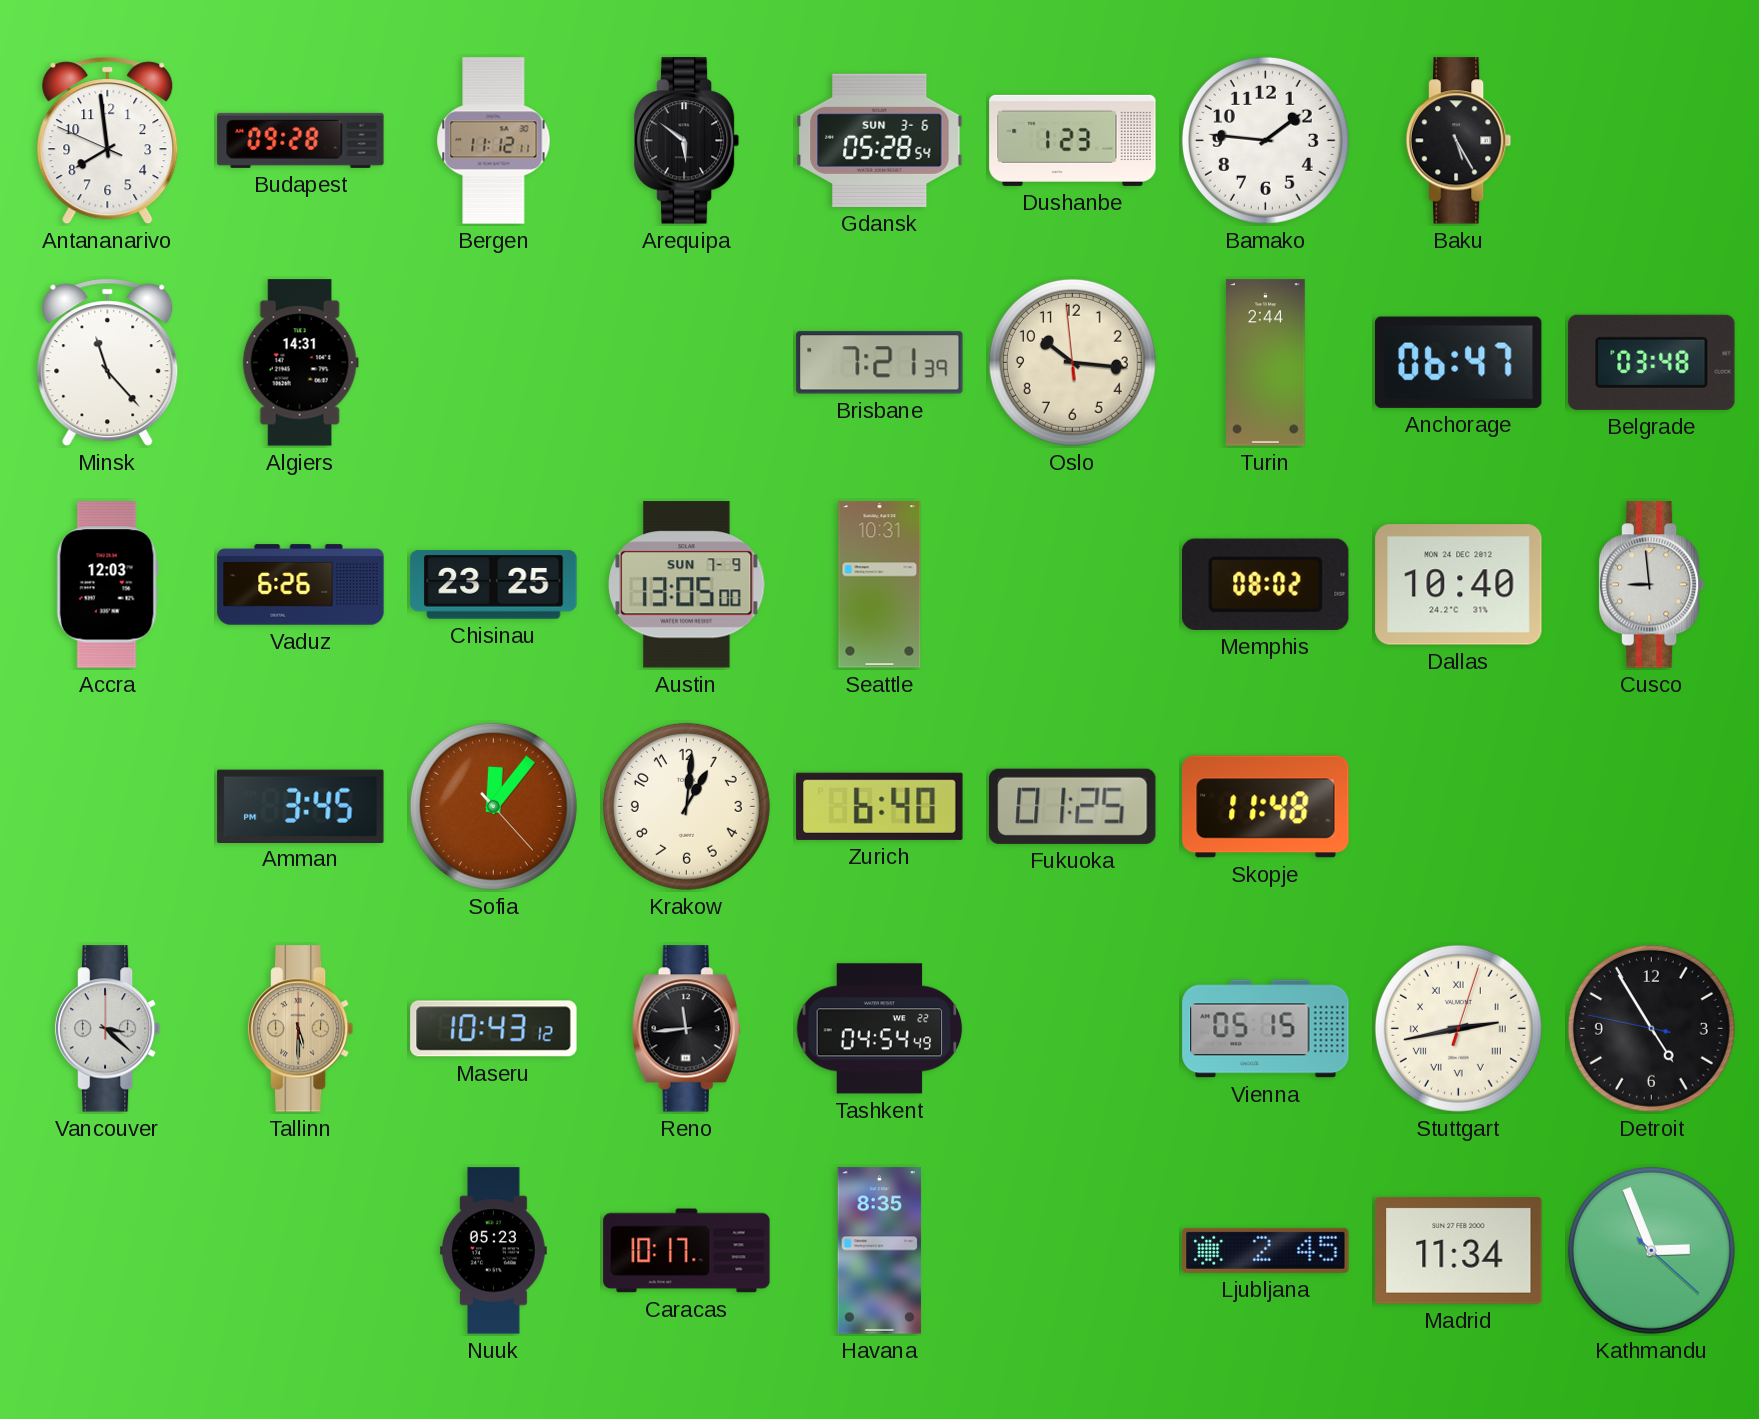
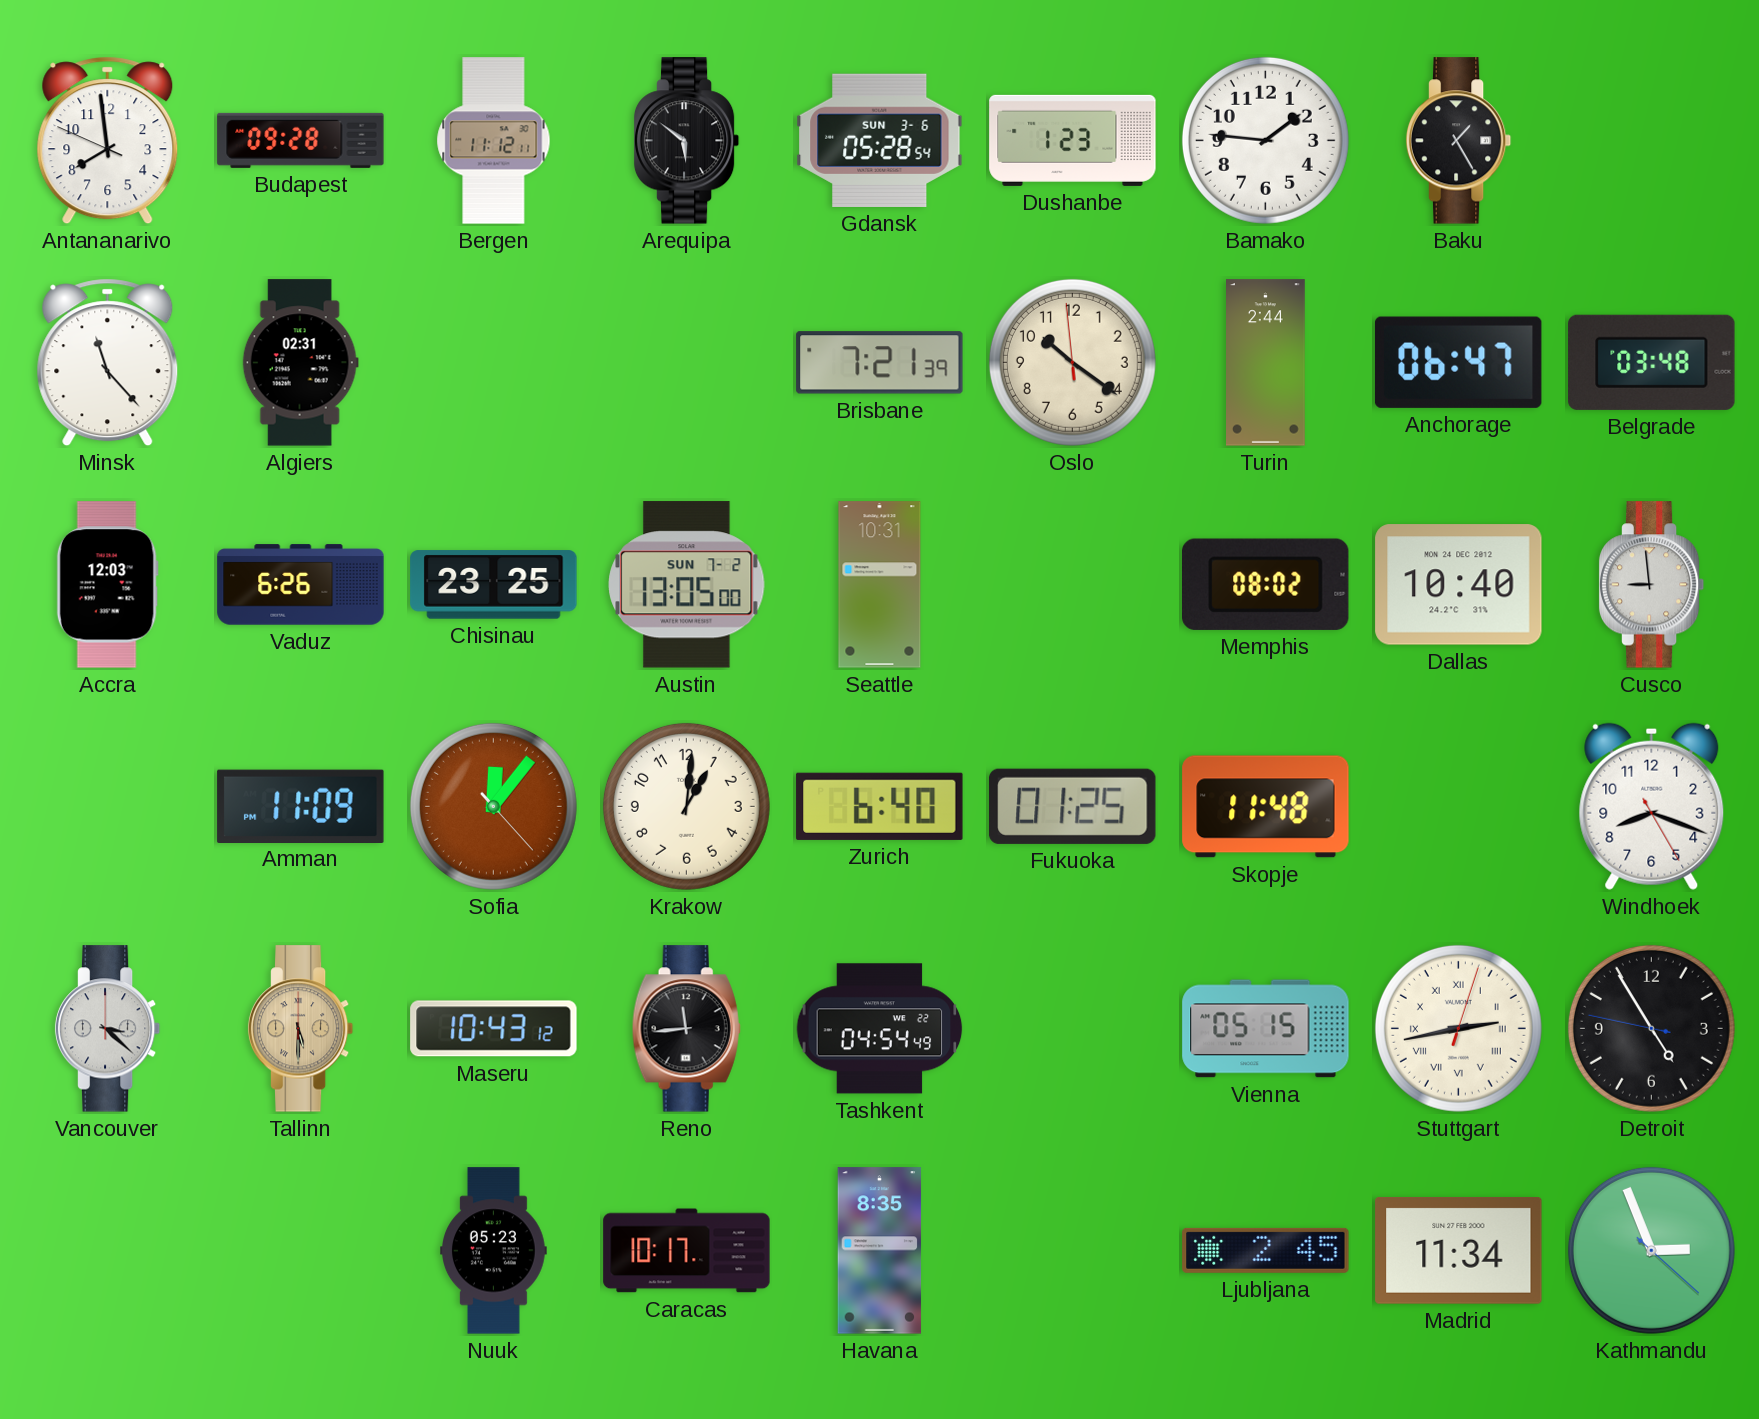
Baku: 5:25 -> 1:25 (1459, 141)
Algiers: 14:31 -> 02:31 (300, 363)
Oslo: 10:15 -> 10:20 (1072, 362)
Austin date: SUN 7-9 -> SUN 7-2 (687, 585)
Amman: 3:45 -> 11:09 (301, 806)
Windhoek: none -> 8:18 (1652, 806)
